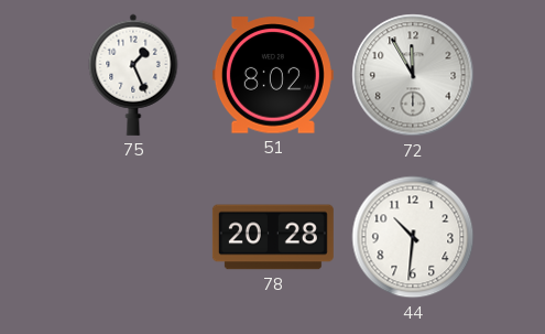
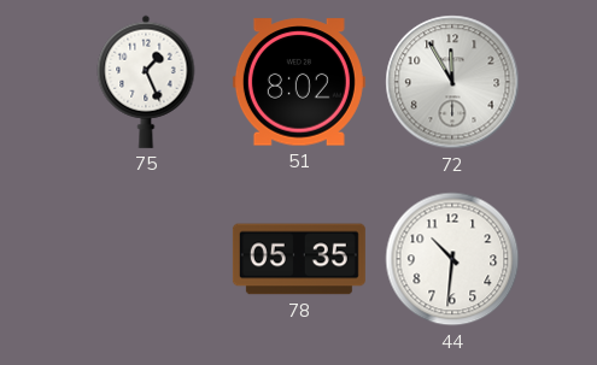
78: 20:28 -> 05:35 (299, 259)
